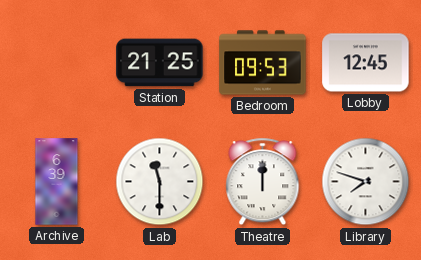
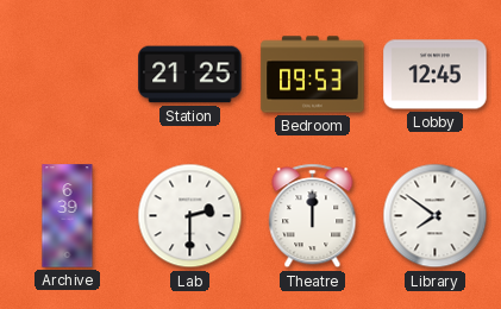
Lab: 11:30 -> 2:30 (190, 216)
Library: 7:48 -> 7:51 (436, 216)
